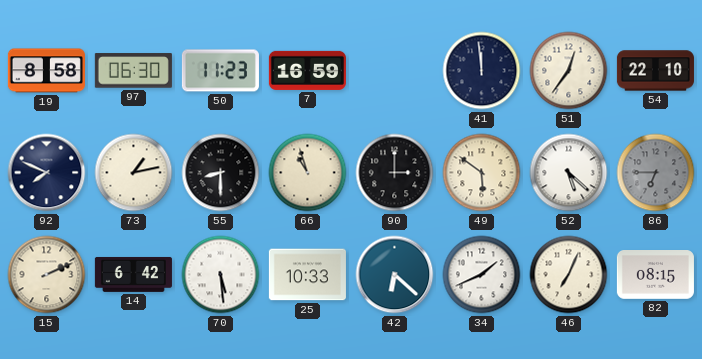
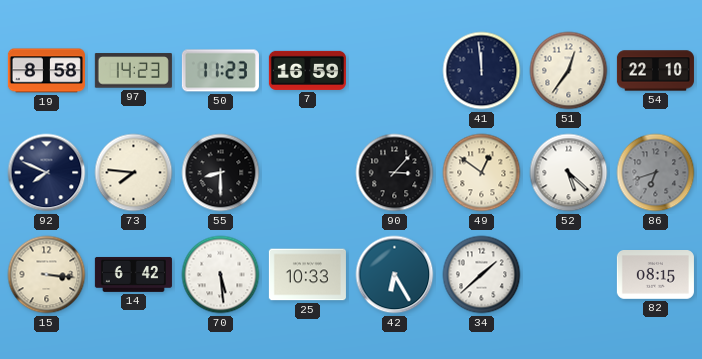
97: 06:30 -> 14:23 (133, 71)
73: 1:13 -> 7:46 (134, 173)
66: 10:57 -> none (308, 173)
90: 3:00 -> 3:07 (395, 173)
49: 5:51 -> 12:51 (482, 173)
86: 6:45 -> 6:42 (656, 173)
15: 2:11 -> 3:16 (47, 275)
42: 6:22 -> 6:25 (395, 275)
34: 1:41 -> 1:38 (482, 275)
46: 7:04 -> none (569, 275)
